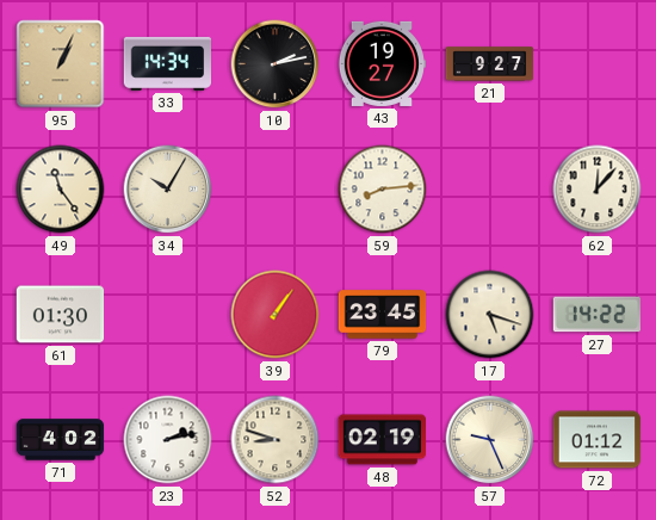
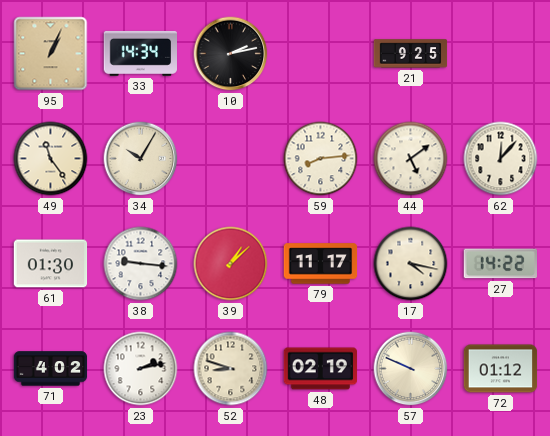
43: 19:27 -> none (382, 63)
21: 9:27 -> 9:25 (411, 54)
44: none -> 5:09 (411, 159)
38: none -> 9:16 (141, 264)
39: 1:06 -> 1:08 (231, 264)
79: 23:45 -> 11:17 (321, 264)
17: 5:18 -> 4:17 (411, 264)
57: 9:26 -> 9:49 (411, 369)
